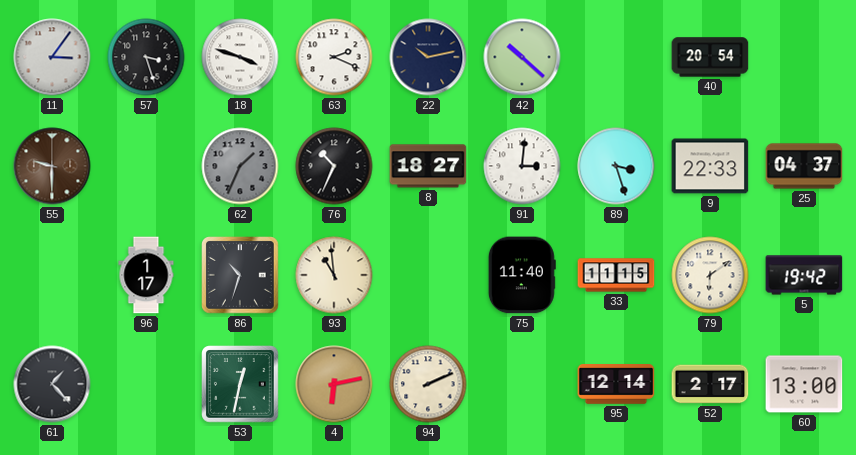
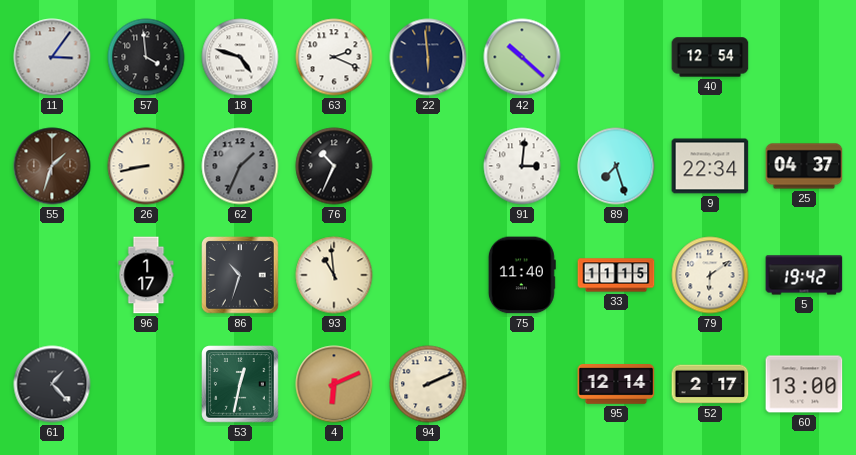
57: 3:27 -> 3:59 (146, 57)
18: 3:48 -> 4:48 (240, 57)
22: 10:13 -> 5:59 (428, 57)
40: 20:54 -> 12:54 (710, 57)
55: 9:30 -> 1:33 (52, 166)
26: none -> 8:43 (146, 166)
8: 18:27 -> none (428, 166)
89: 3:27 -> 7:27 (616, 166)
9: 22:33 -> 22:34 (710, 166)
4: 6:13 -> 6:11 (334, 384)
